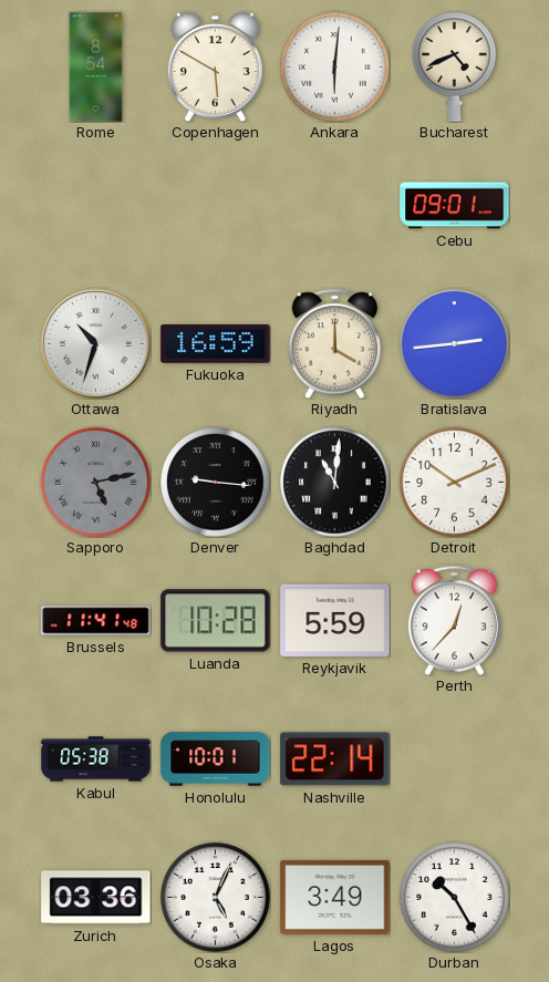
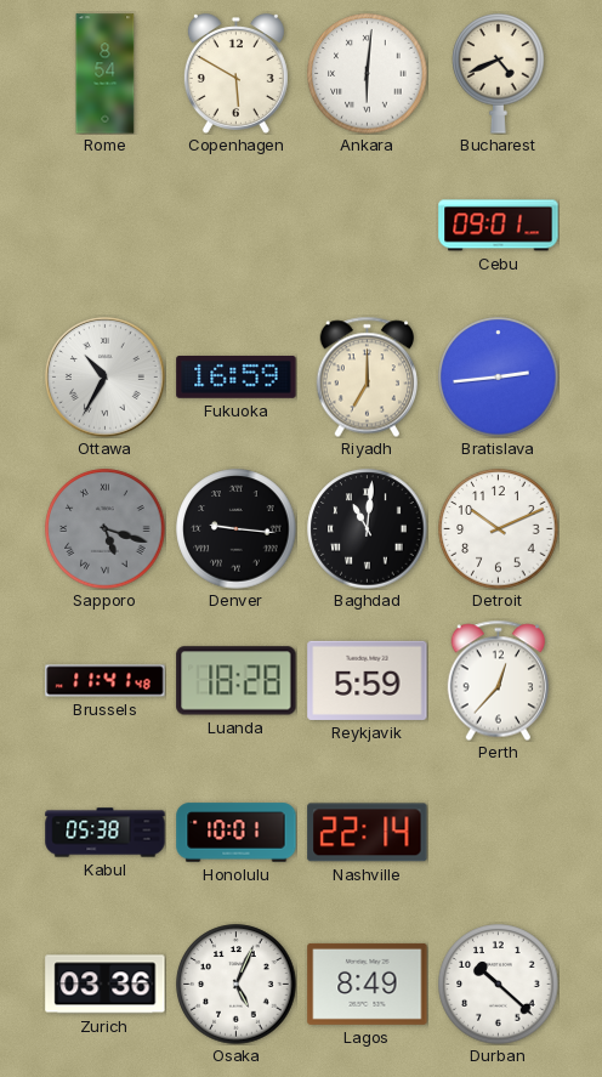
Ottawa: 10:33 -> 10:35 (106, 378)
Riyadh: 4:00 -> 7:00 (367, 376)
Sapporo: 5:13 -> 5:18 (106, 529)
Luanda: 10:28 -> 18:28 (237, 681)
Lagos: 3:49 -> 8:49 (368, 984)
Durban: 10:25 -> 10:22 (499, 985)
